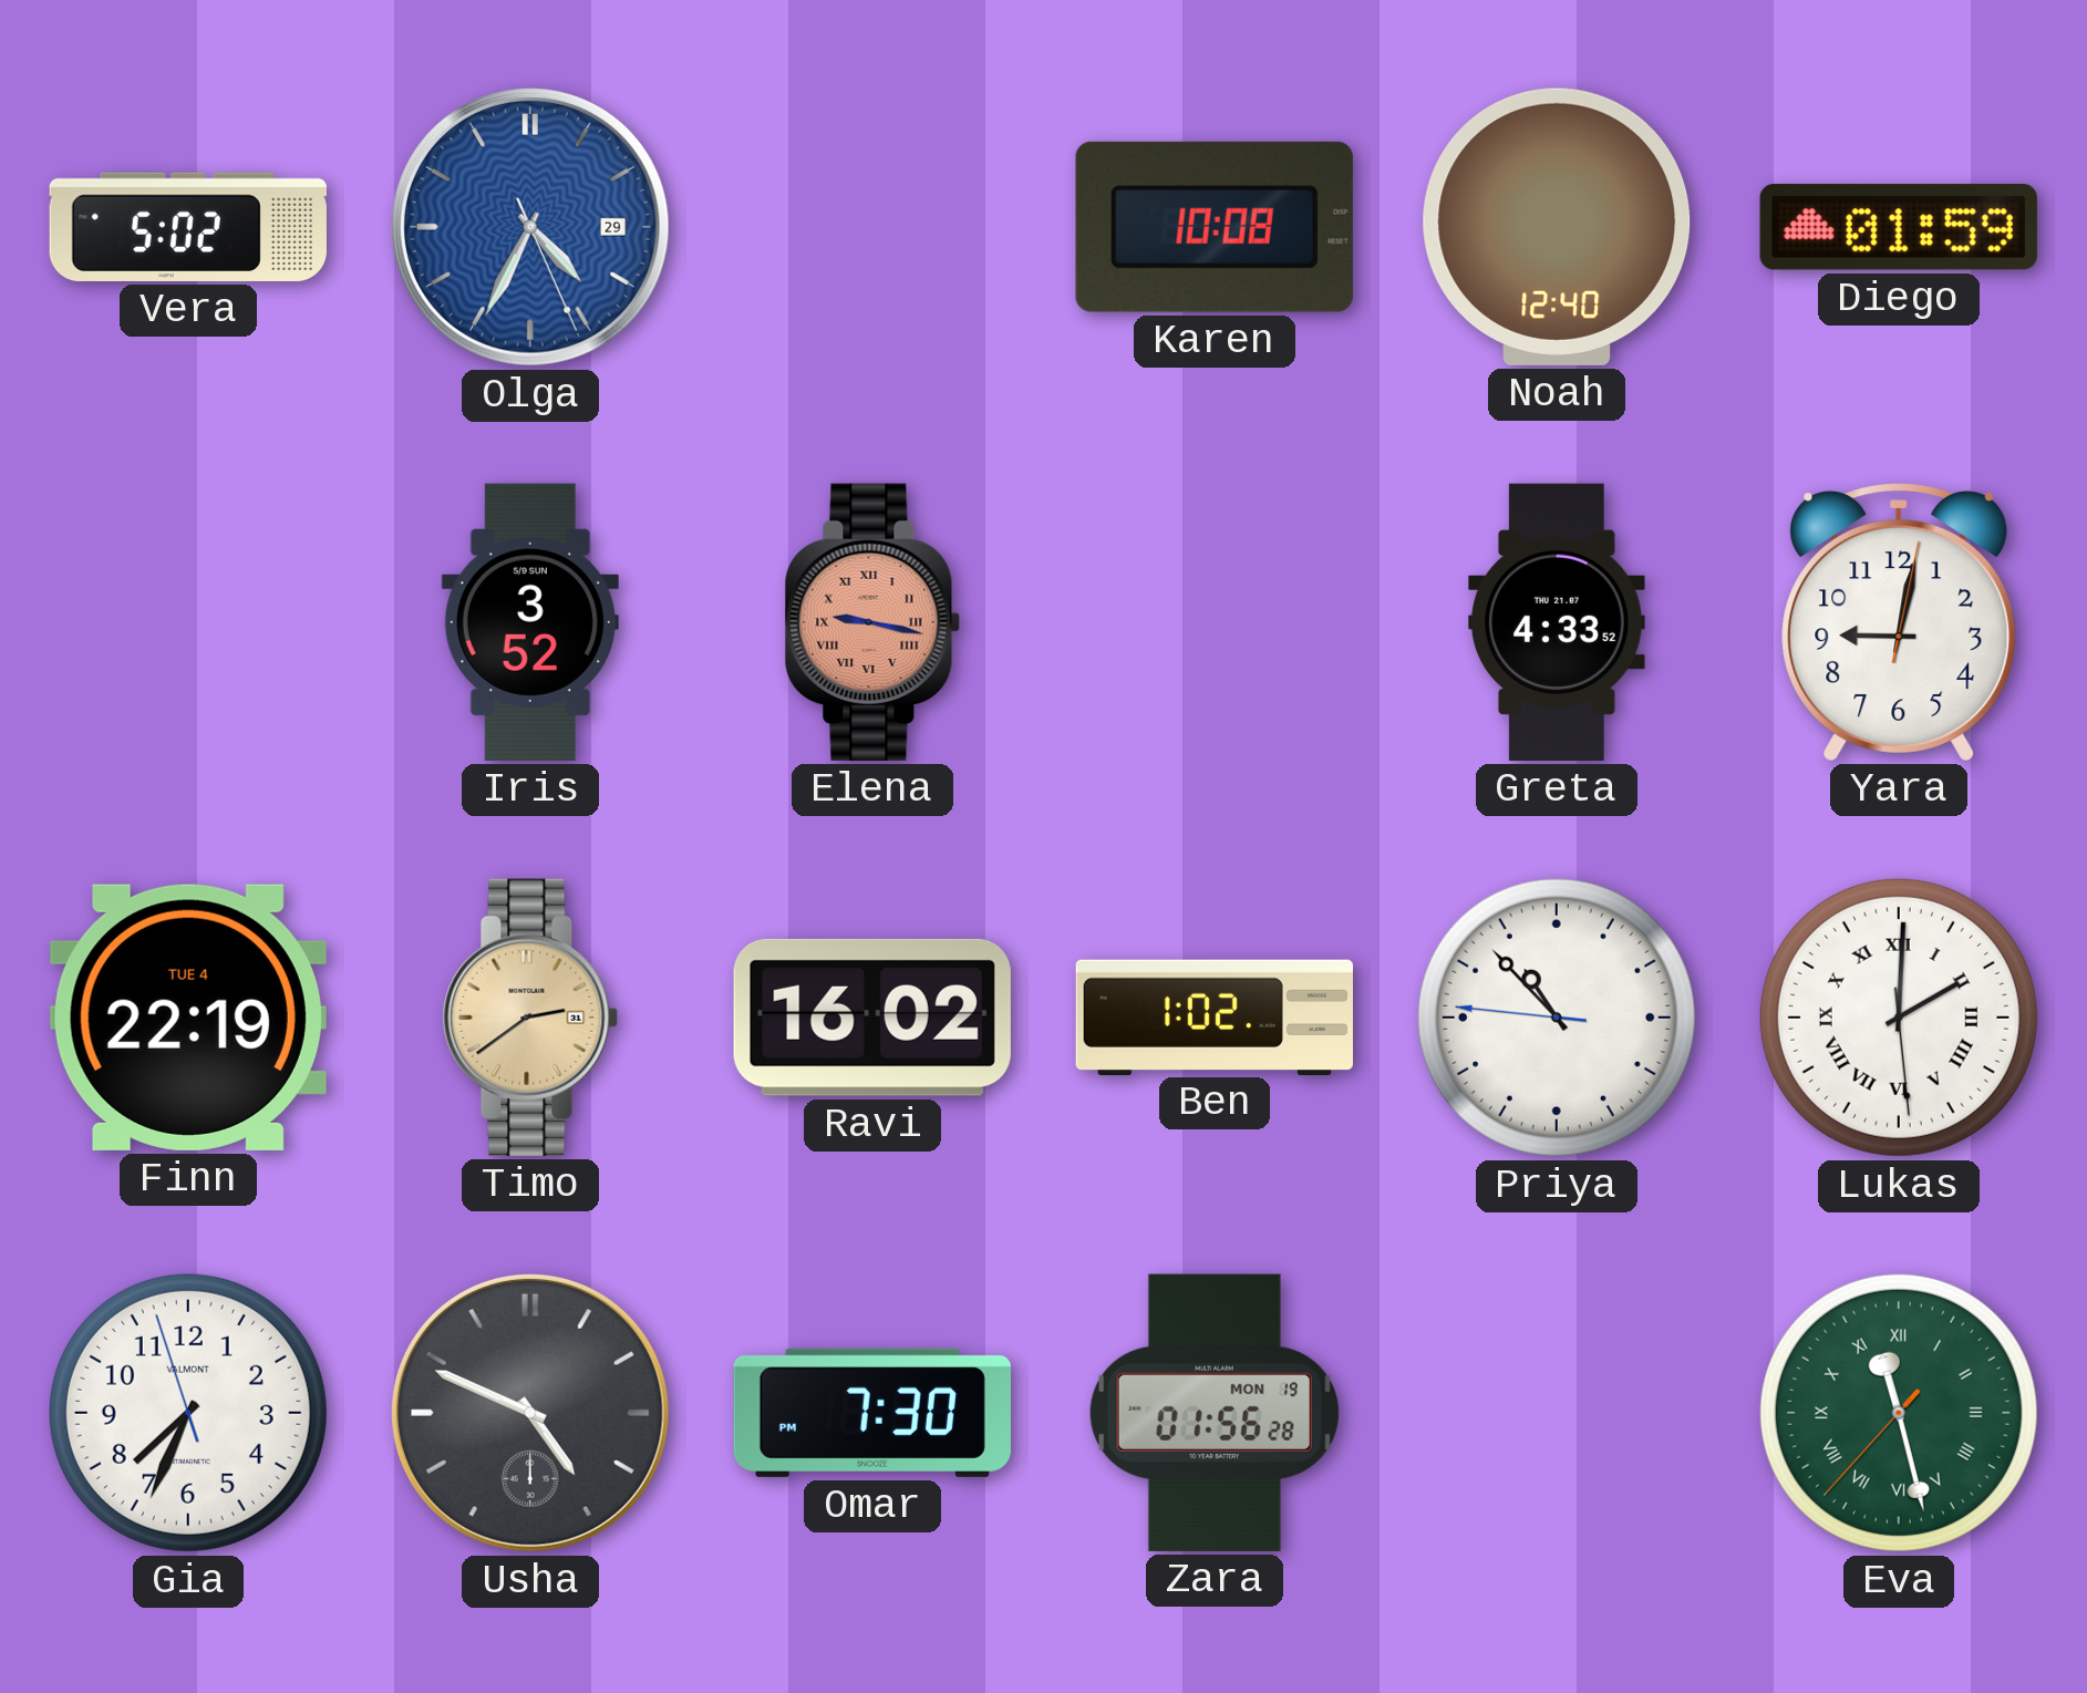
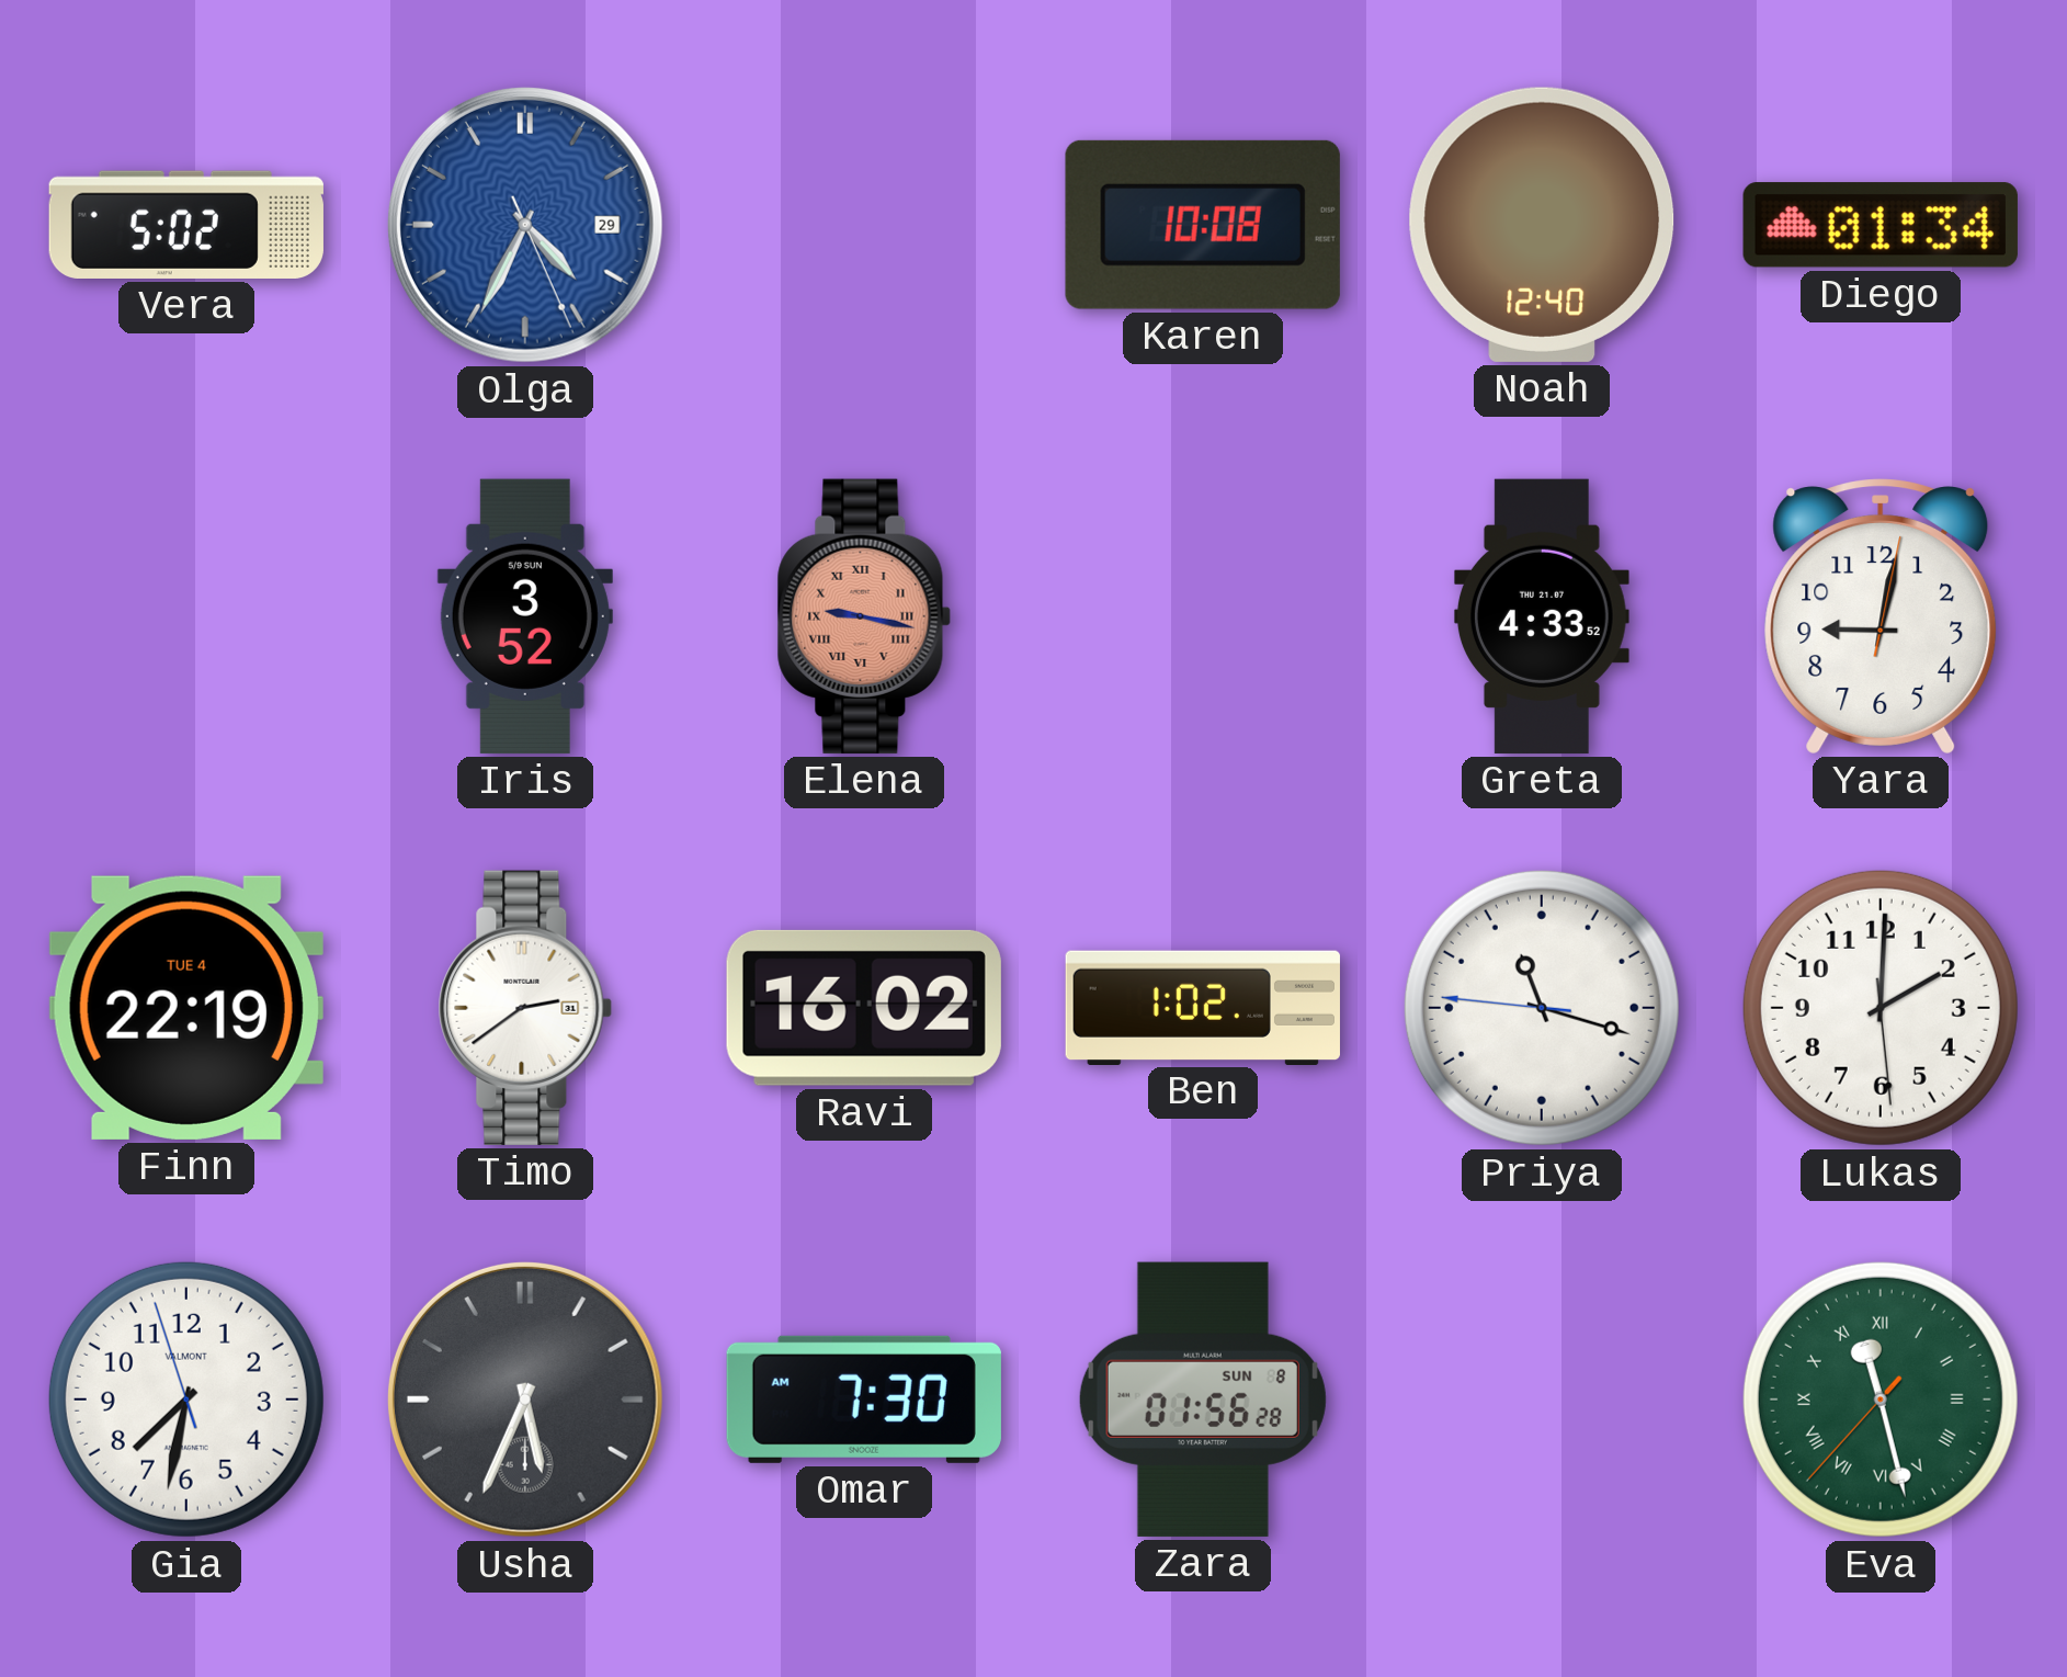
Diego: 01:59 -> 01:34 (1881, 225)
Timo dial: champagne -> white (525, 1008)
Priya: 10:52 -> 11:17 (1542, 1008)
Lukas numerals: Roman -> Arabic (1881, 1008)
Gia: 7:33 -> 7:31 (186, 1400)
Usha: 4:49 -> 5:34 (525, 1400)
Omar: 7:30 PM -> 7:30 AM (864, 1400)
Zara date: MON 19 -> SUN 8 (1203, 1400)
